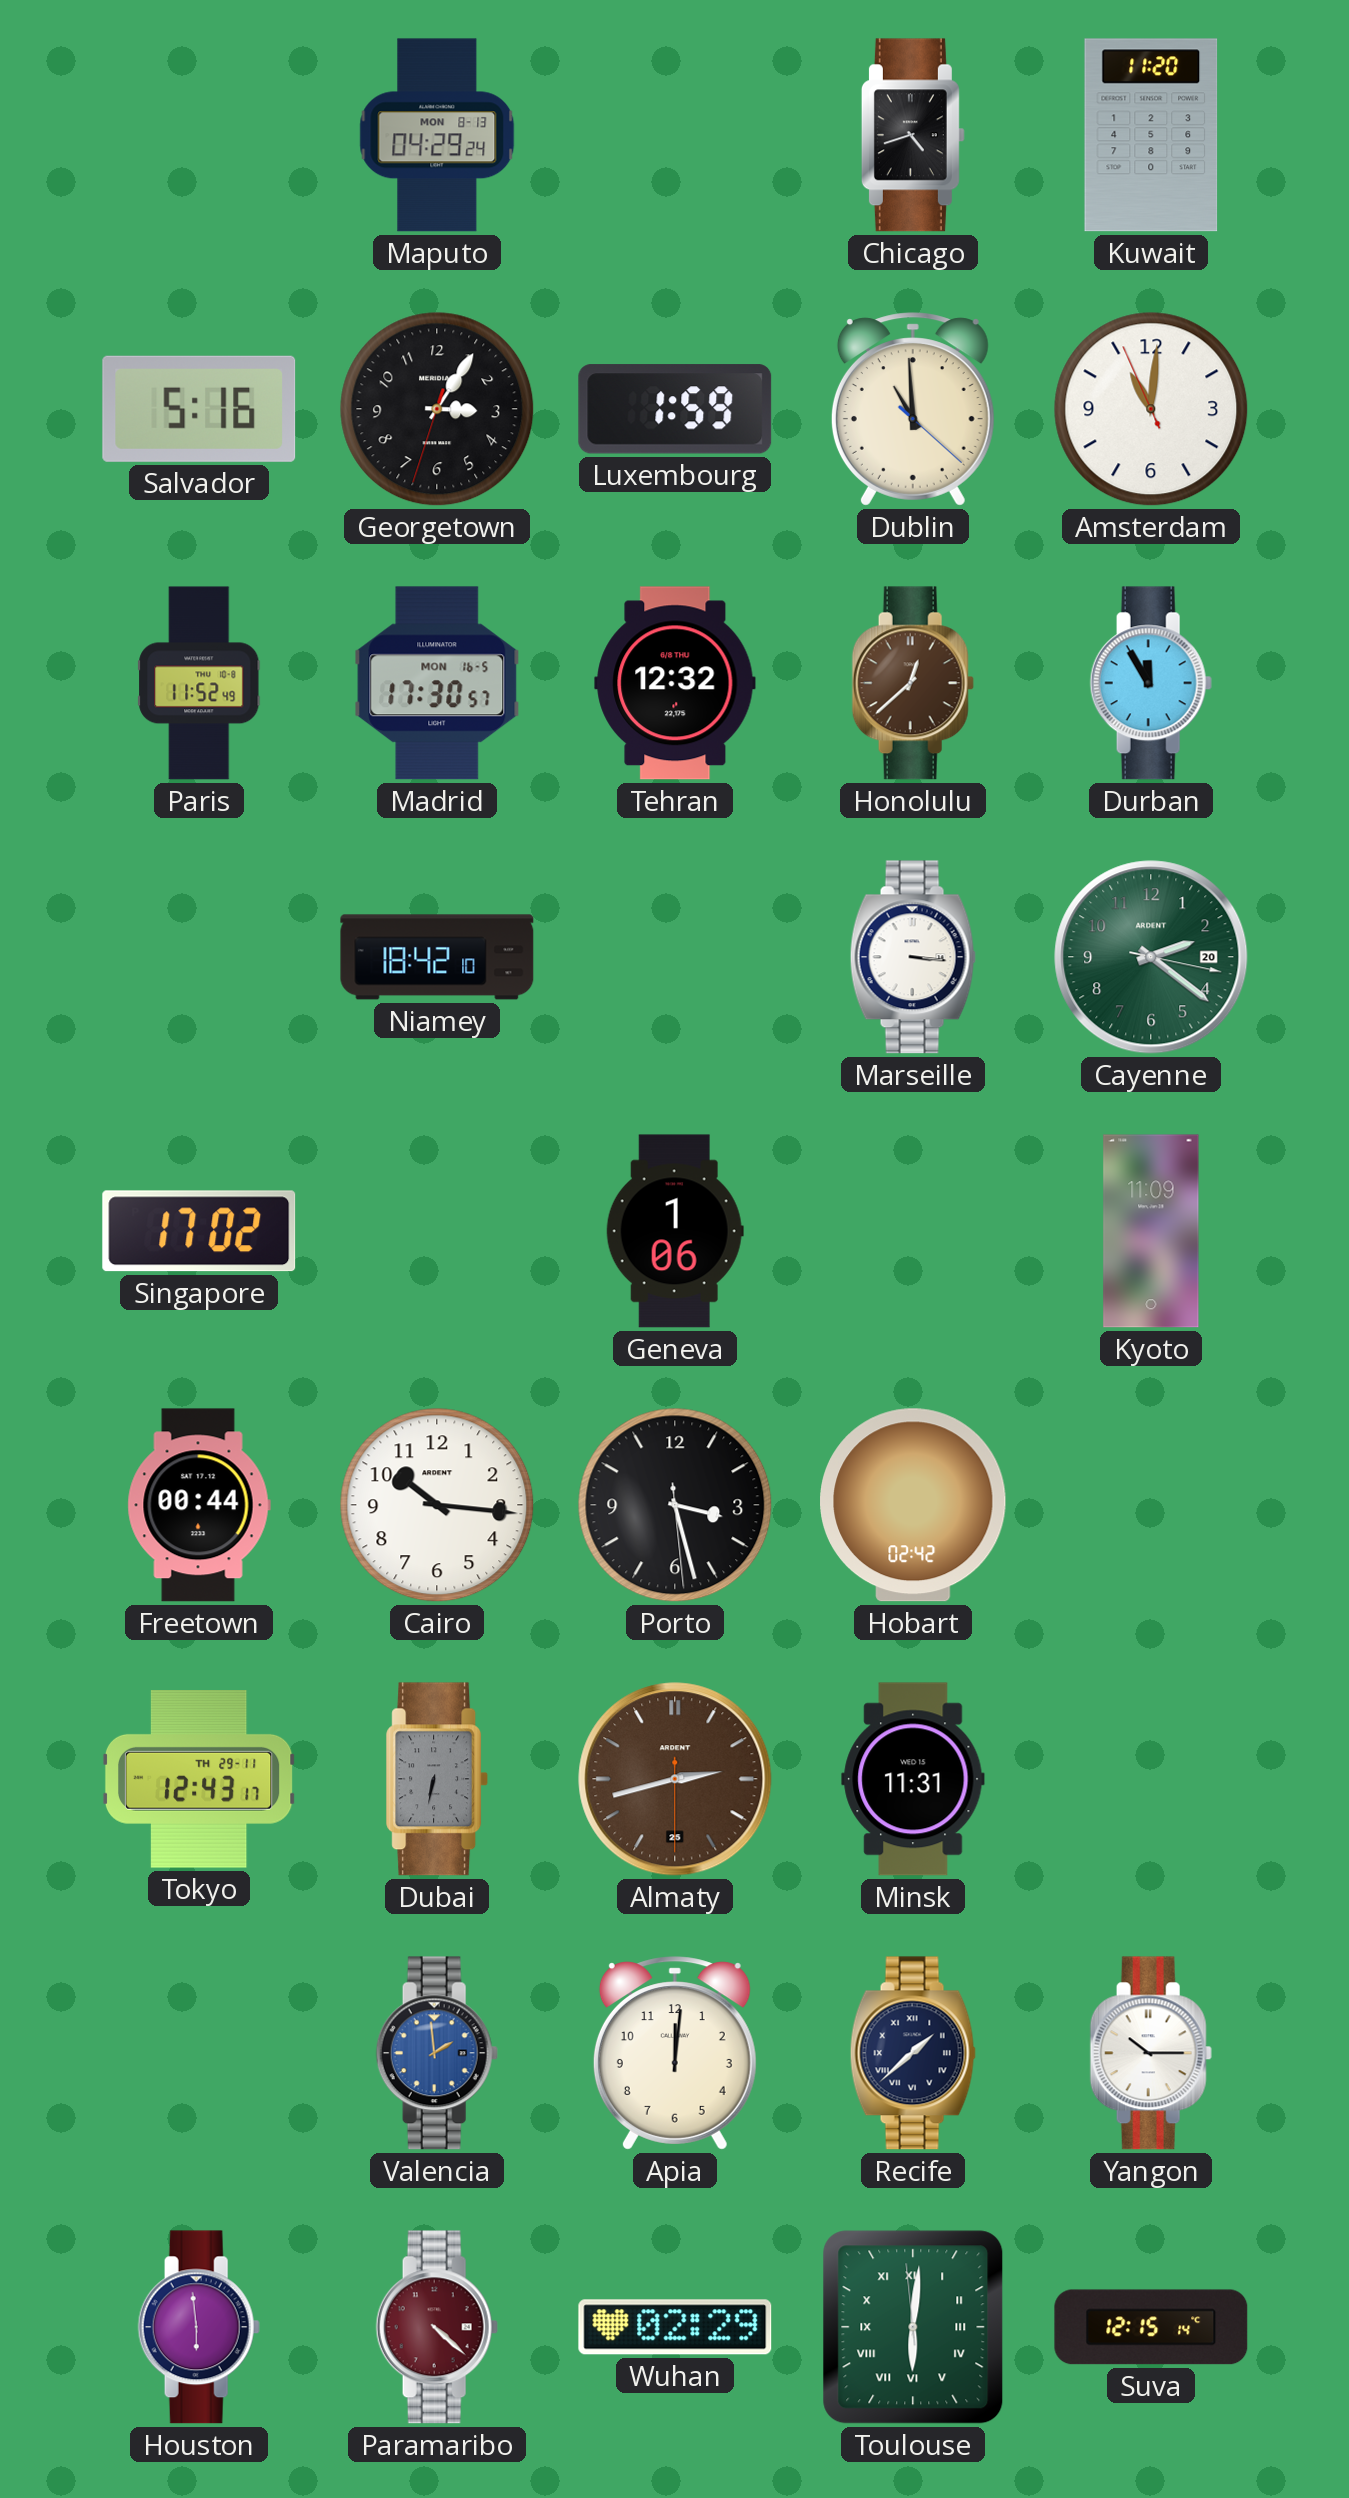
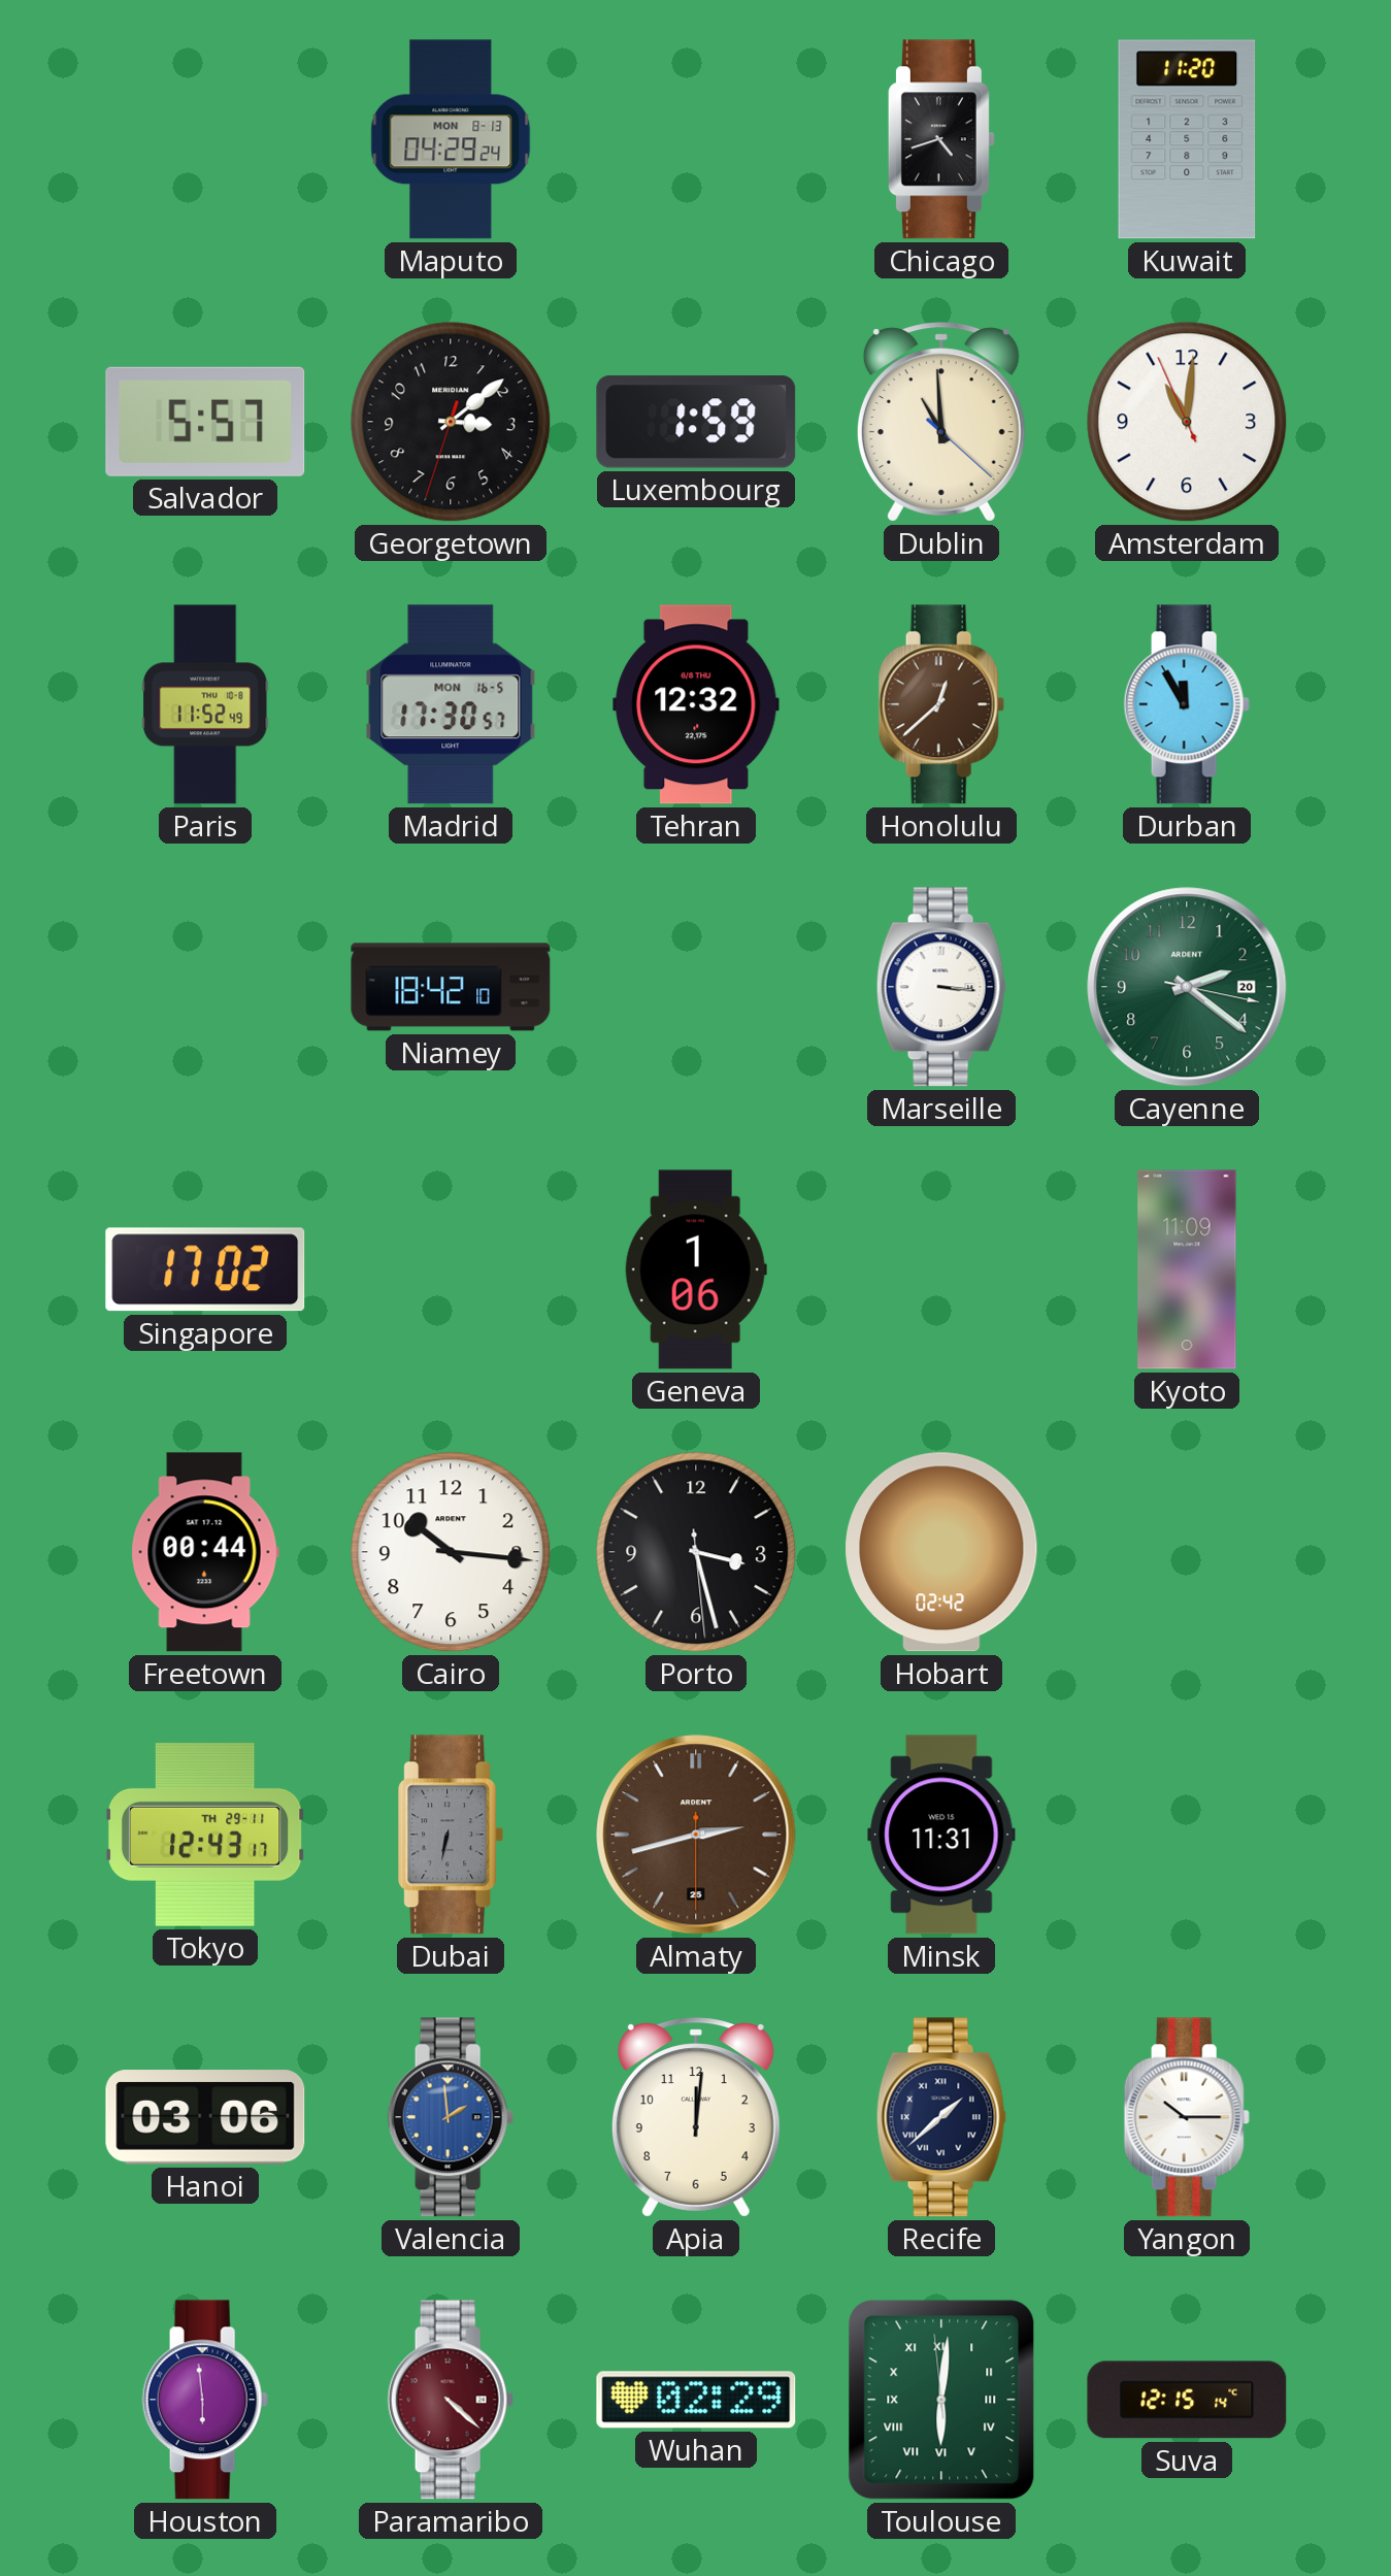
Salvador: 5:16 -> 5:57 (205, 422)
Georgetown: 3:05 -> 3:08 (451, 422)
Hanoi: none -> 03:06 (205, 2117)
